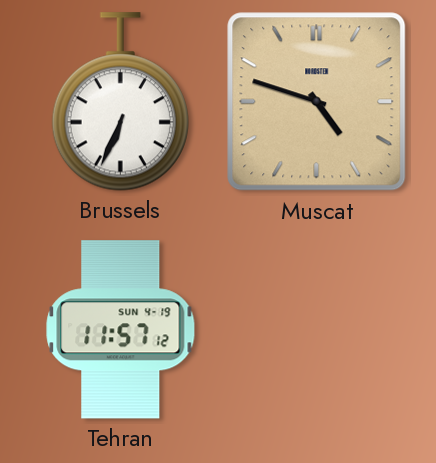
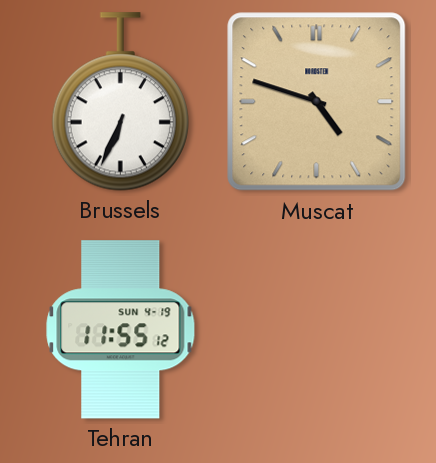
Tehran: 11:57 -> 11:55 (121, 330)
